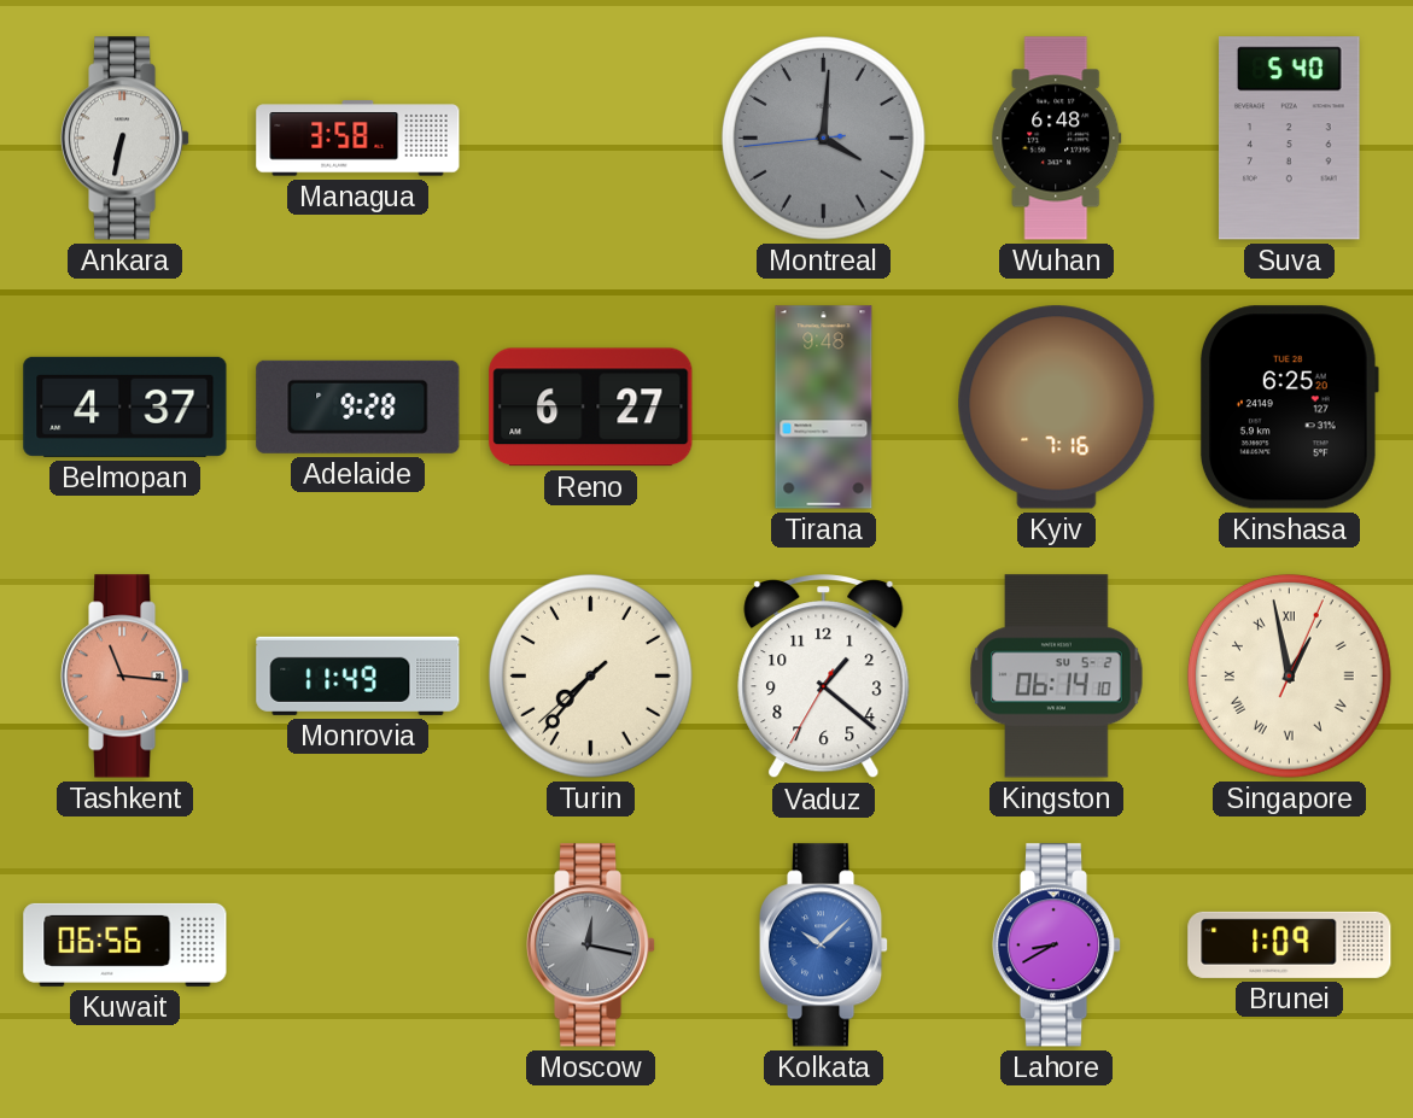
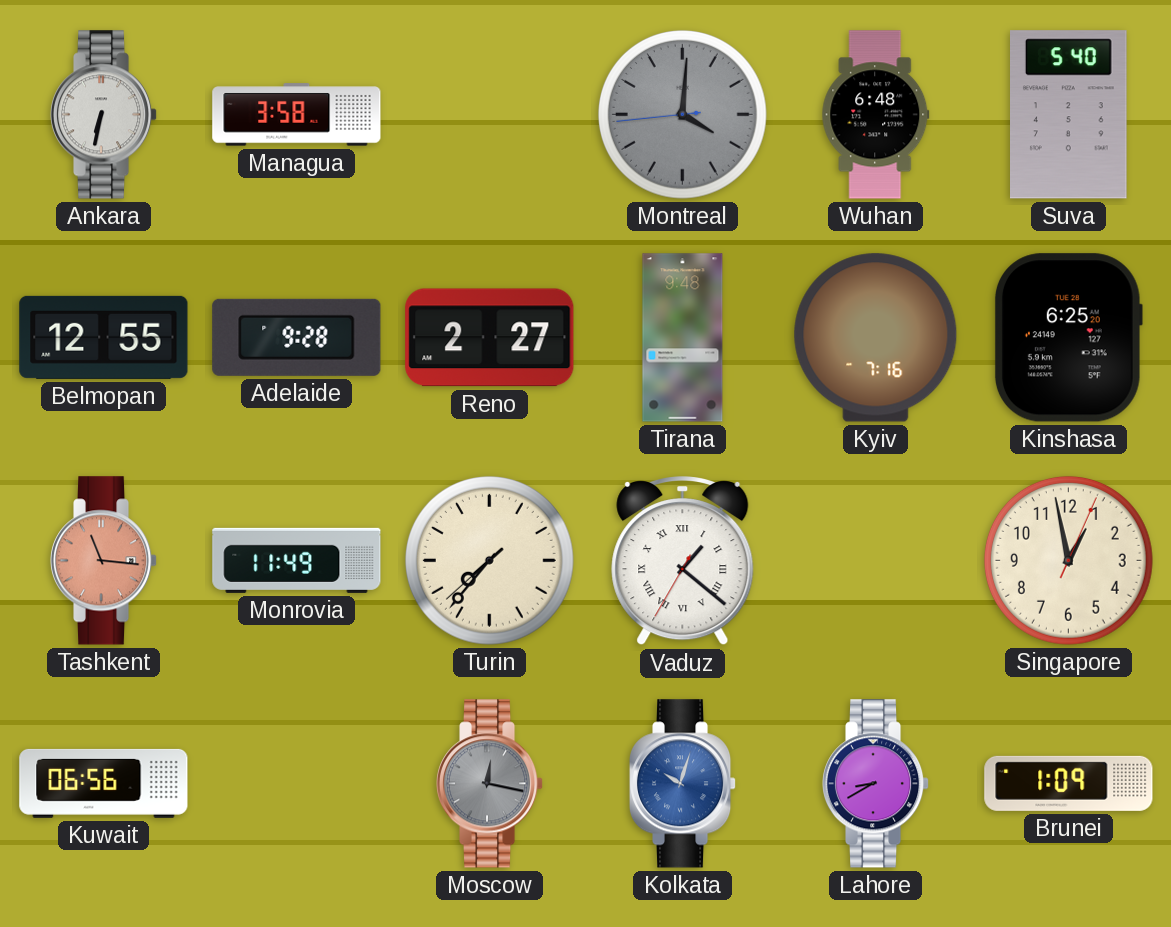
Belmopan: 4:37 -> 12:55 (104, 337)
Reno: 6:27 -> 2:27 (490, 338)
Vaduz numerals: Arabic -> Roman (683, 562)
Kingston: 06:14 -> none (1057, 677)
Singapore numerals: Roman -> Arabic (1068, 560)
Kolkata: 10:08 -> 10:03 (683, 784)
